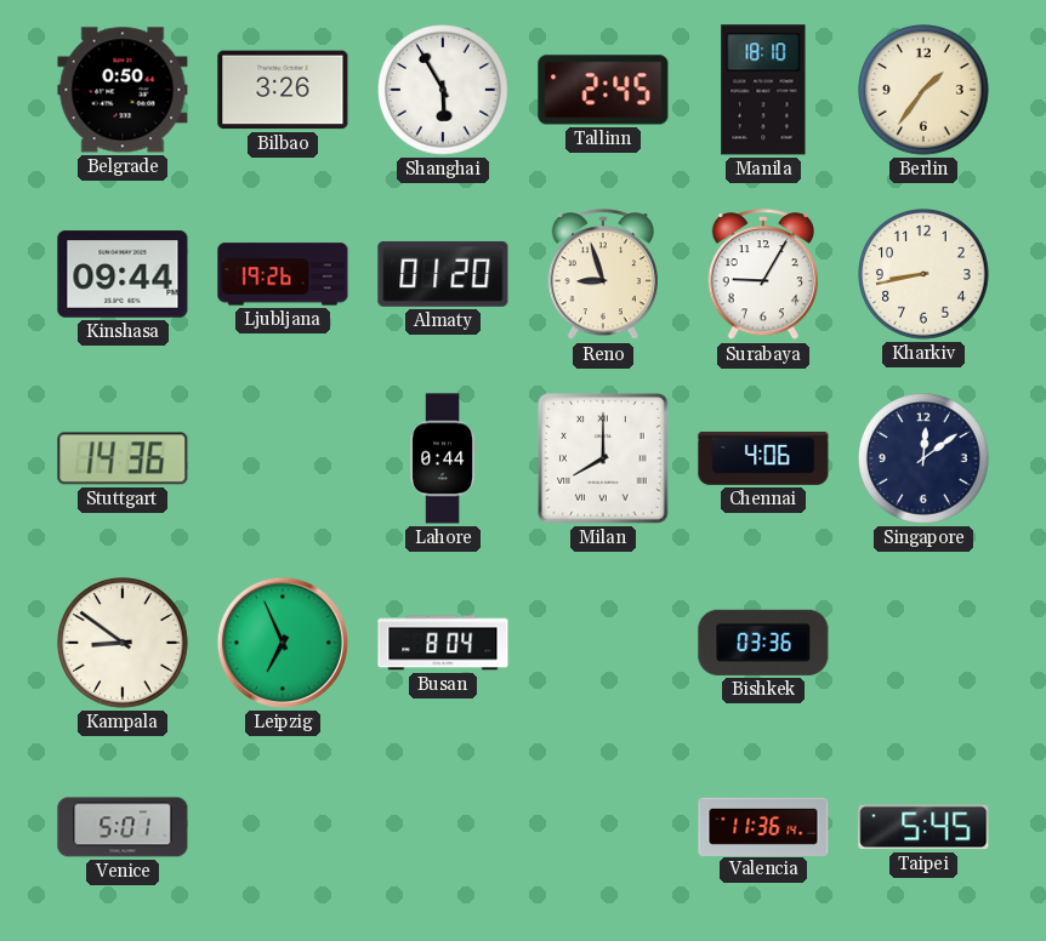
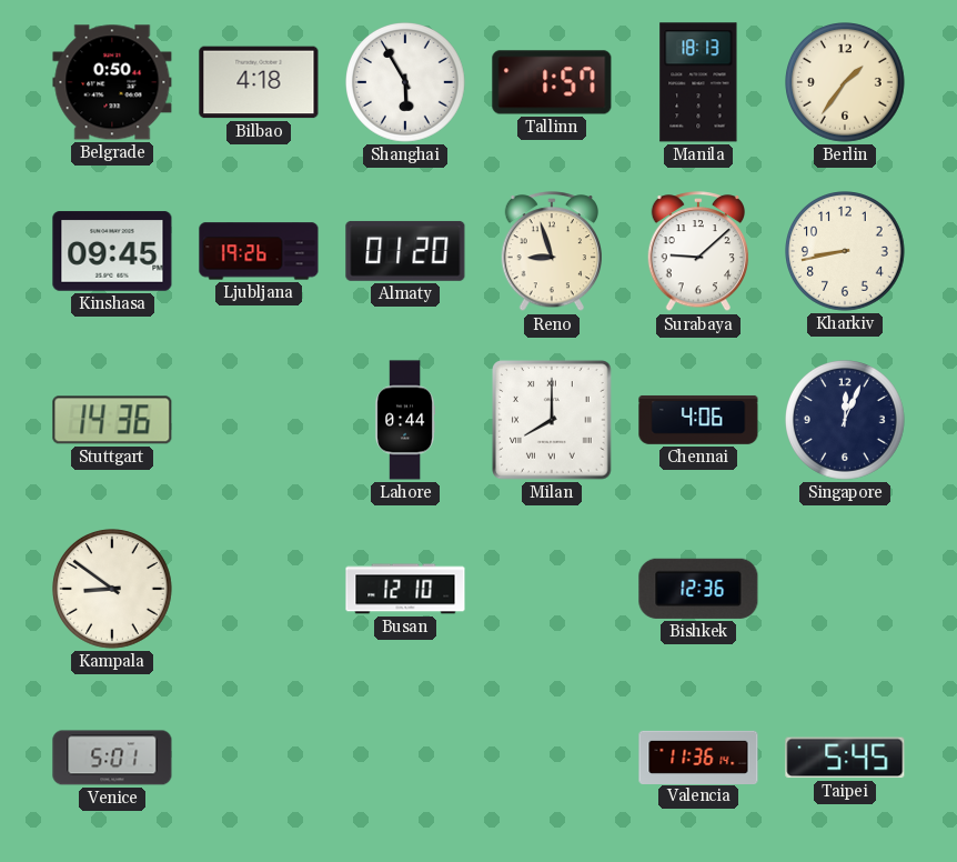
Bilbao: 3:26 -> 4:18 (259, 82)
Tallinn: 2:45 -> 1:57 (552, 82)
Manila: 18:10 -> 18:13 (698, 82)
Kinshasa: 09:44 -> 09:45 (112, 251)
Surabaya: 9:05 -> 9:08 (697, 252)
Singapore: 12:09 -> 12:04 (846, 421)
Leipzig: 6:56 -> none (283, 643)
Busan: 8:04 -> 12:10 (405, 589)
Bishkek: 03:36 -> 12:36 (698, 589)
